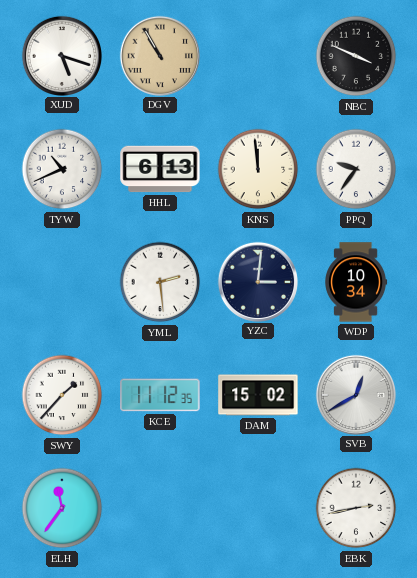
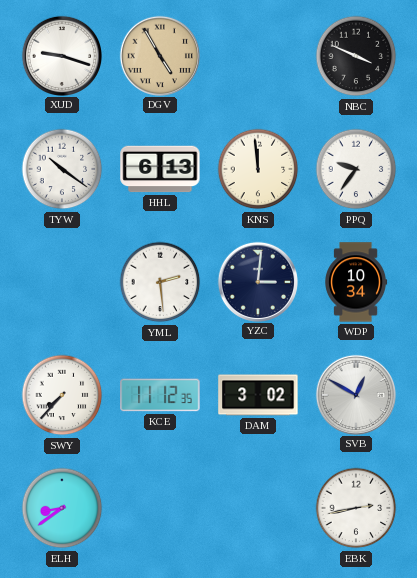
XUD: 5:18 -> 9:18 (61, 55)
DGV: 10:55 -> 4:55 (159, 55)
TYW: 10:41 -> 10:21 (62, 169)
SWY: 1:37 -> 7:37 (62, 395)
DAM: 15:02 -> 3:02 (258, 395)
SVB: 12:40 -> 12:50 (355, 394)
ELH: 11:36 -> 8:39 (62, 508)
